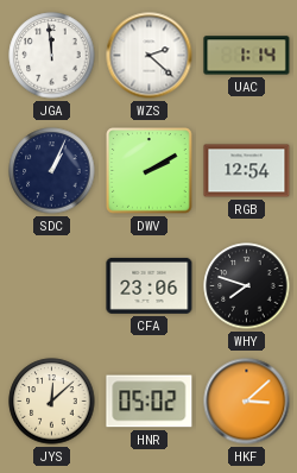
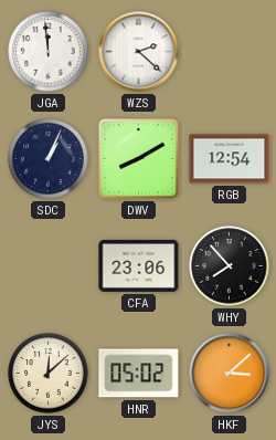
UAC: 1:14 -> none (247, 56)
DWV: 2:10 -> 8:10 (139, 159)
WHY: 7:48 -> 7:53 (230, 266)
